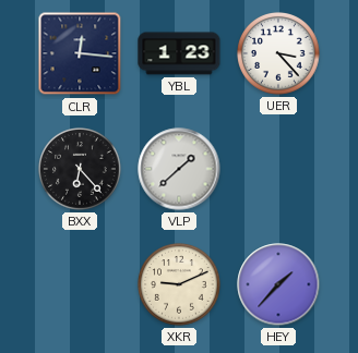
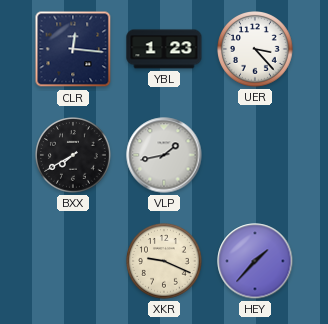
BXX: 6:23 -> 7:40 (74, 156)
VLP: 1:38 -> 1:43 (164, 155)
XKR: 9:11 -> 9:19 (165, 262)
